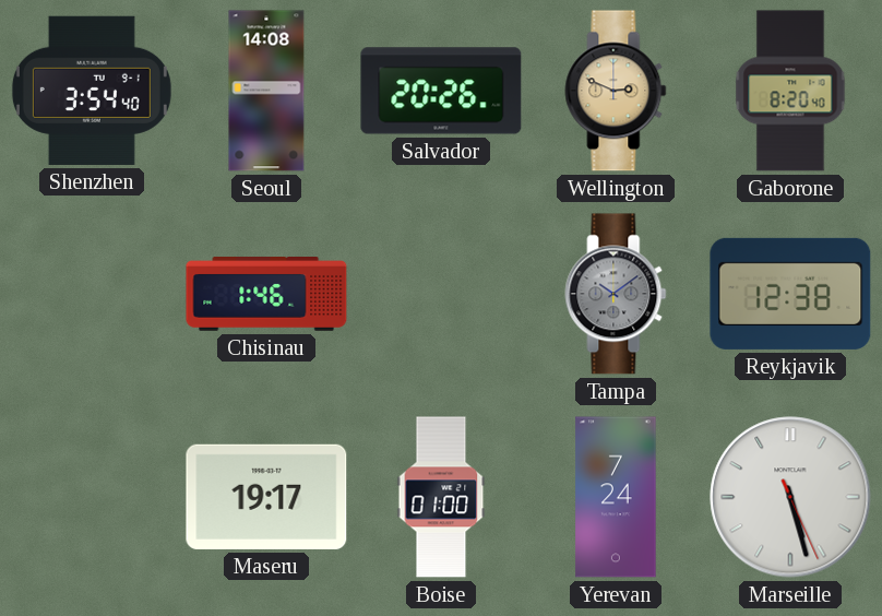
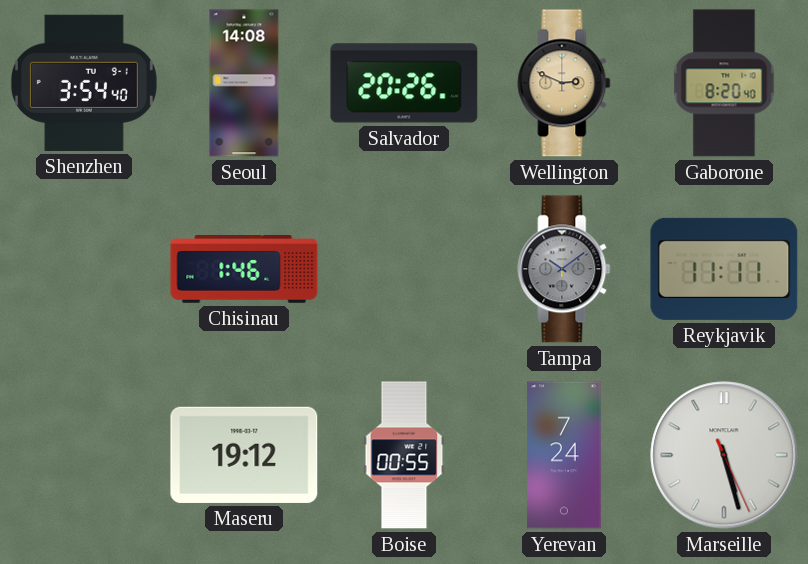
Reykjavik: 12:38 -> 11:11 (724, 269)
Maseru: 19:17 -> 19:12 (244, 455)
Boise: 01:00 -> 00:55 (404, 455)
